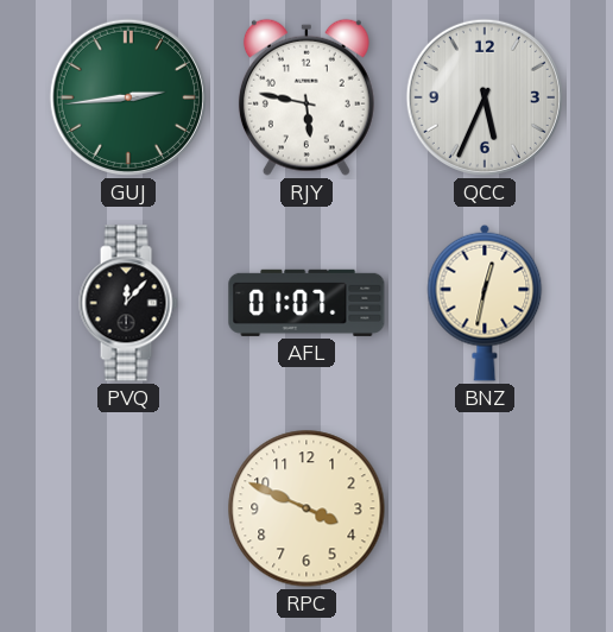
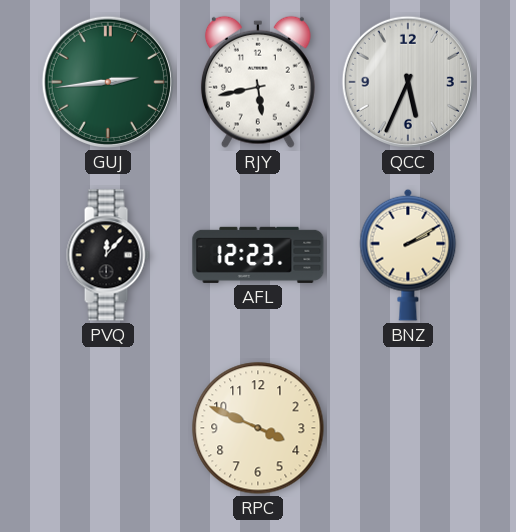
RJY: 5:47 -> 5:43 (258, 82)
AFL: 01:07 -> 12:23 (258, 255)
BNZ: 12:32 -> 2:10 (408, 255)
